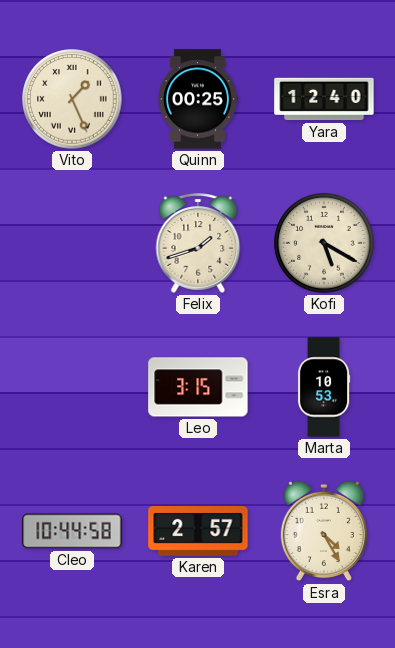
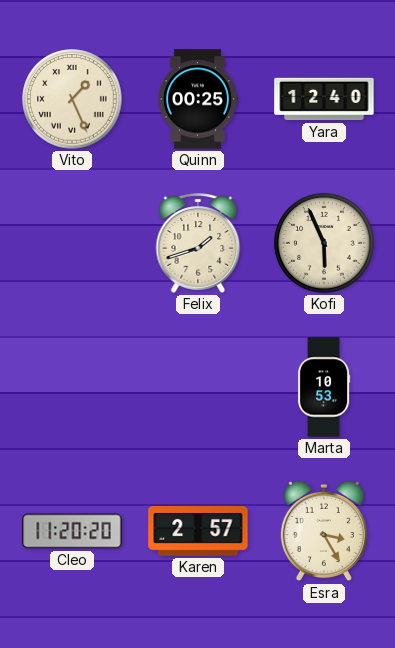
Kofi: 5:20 -> 5:56 (324, 243)
Leo: 3:15 -> none (198, 387)
Cleo: 10:44 -> 11:20 (72, 531)
Esra: 4:25 -> 3:25 (324, 531)
